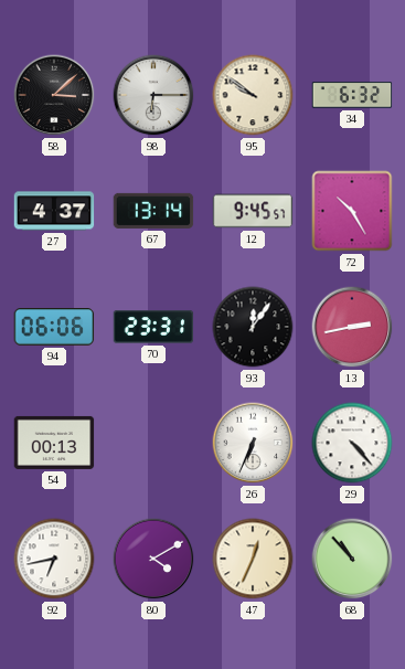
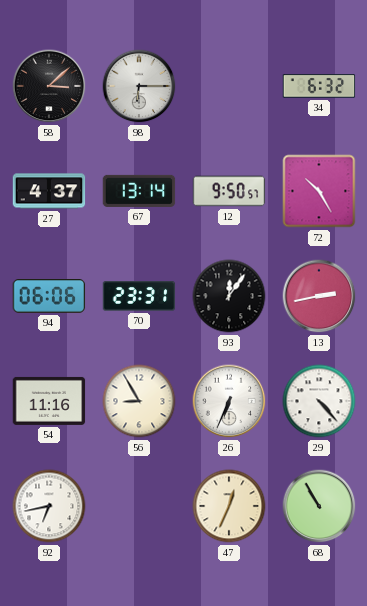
95: 9:51 -> none (253, 95)
12: 9:45 -> 9:50 (229, 191)
54: 00:13 -> 11:16 (49, 401)
56: none -> 8:55 (139, 401)
80: 4:10 -> none (153, 559)
68: 10:53 -> 10:55 (319, 506)
